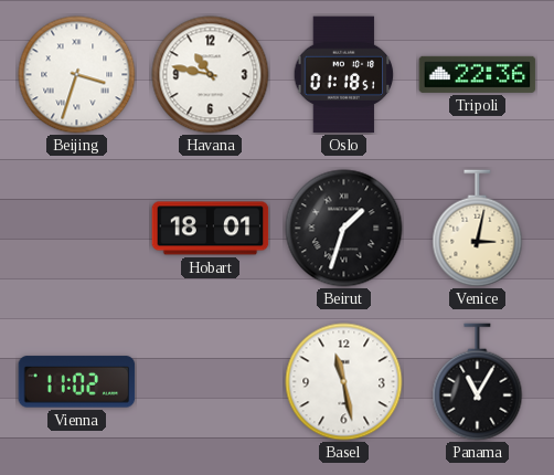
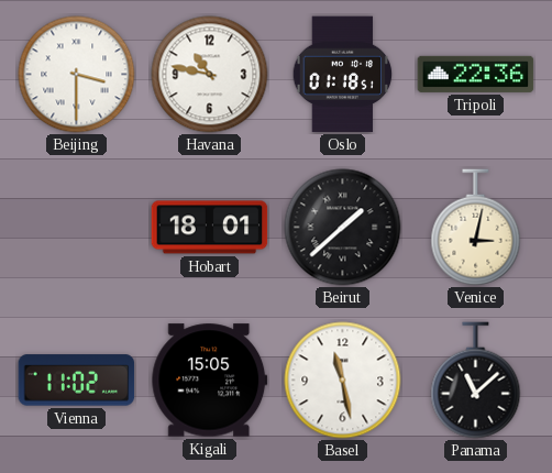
Beijing: 3:33 -> 3:30 (77, 75)
Beirut: 1:33 -> 1:38 (343, 228)
Kigali: none -> 15:05 (210, 381)
Panama: 11:05 -> 11:08 (476, 381)
